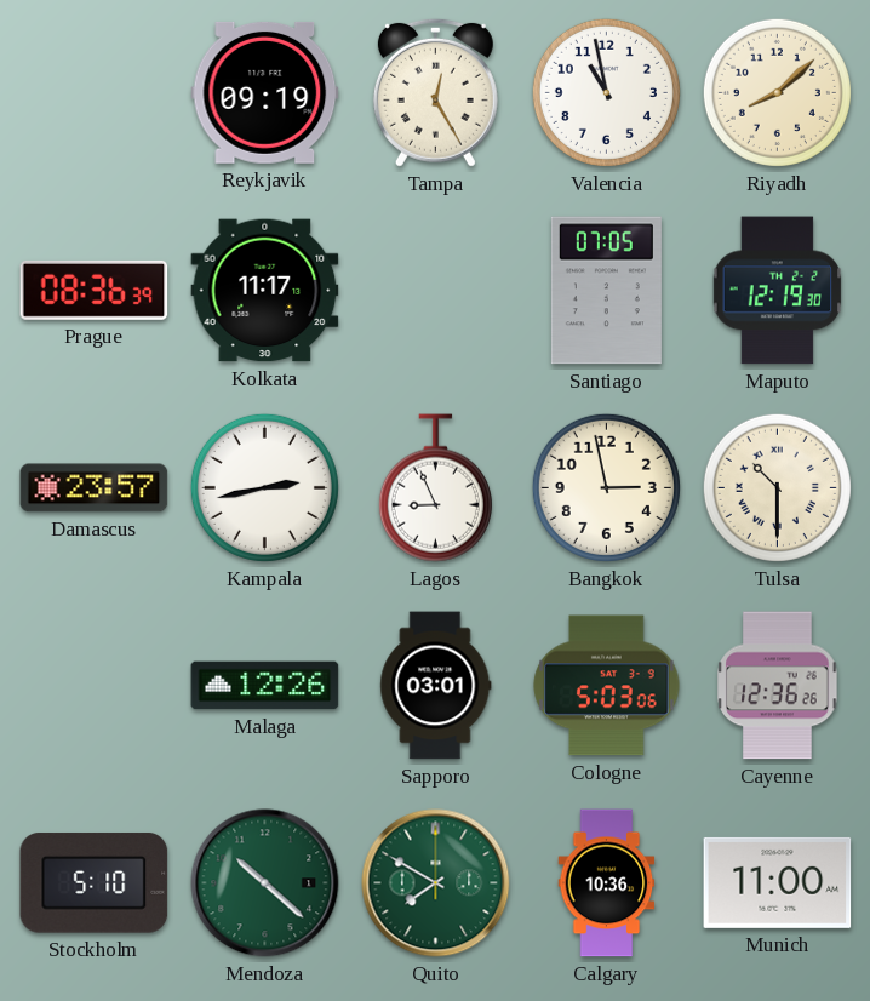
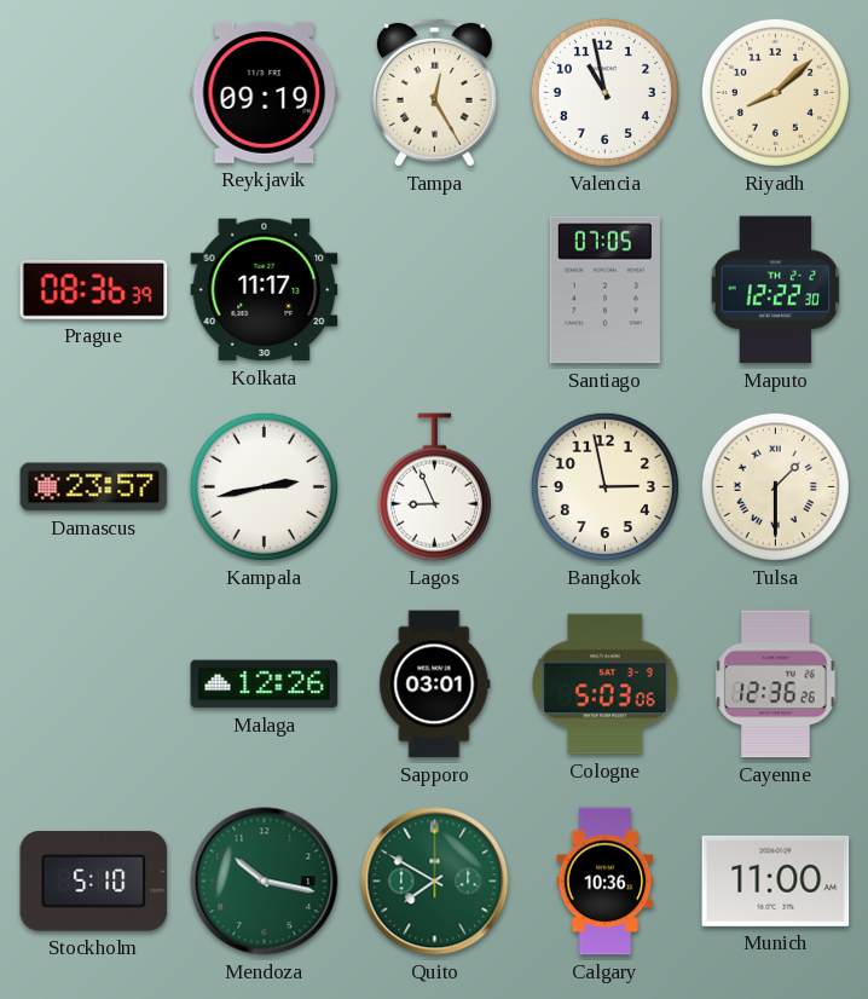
Maputo: 12:19 -> 12:22 (776, 290)
Tulsa: 10:30 -> 1:30 (775, 486)
Mendoza: 10:22 -> 10:17 (265, 882)
